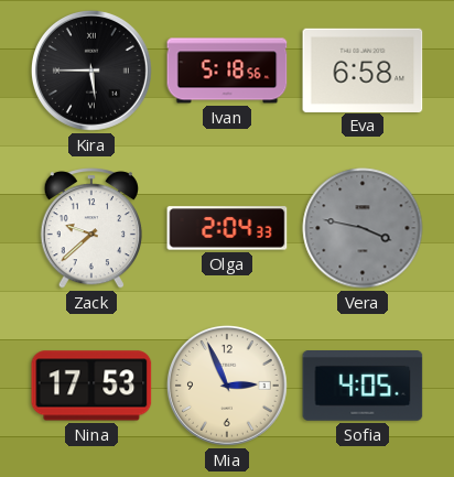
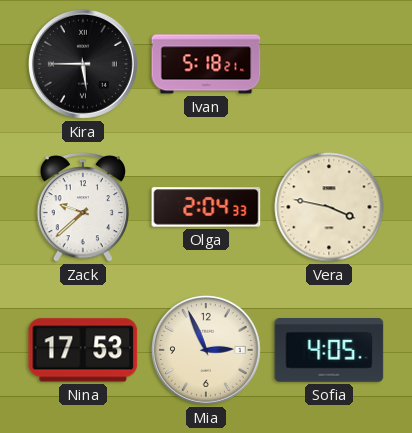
Ivan: 5:18:56 -> 5:18:21 (206, 64)
Eva: 6:58 -> none (363, 69)
Vera dial: grey -> cream (329, 207)
